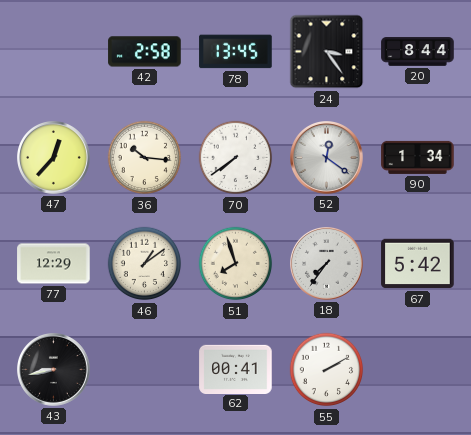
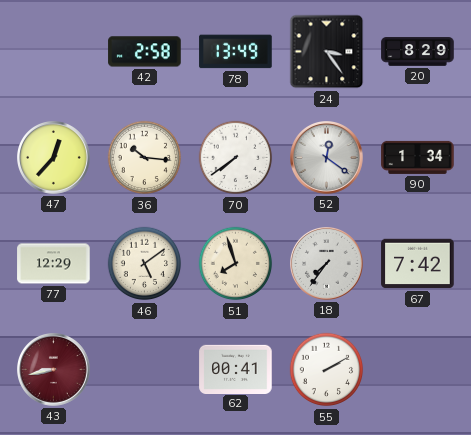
78: 13:45 -> 13:49 (236, 52)
20: 8:44 -> 8:29 (418, 52)
46: 1:09 -> 5:09 (145, 264)
67: 5:42 -> 7:42 (418, 264)
43 dial: black -> burgundy (54, 370)
